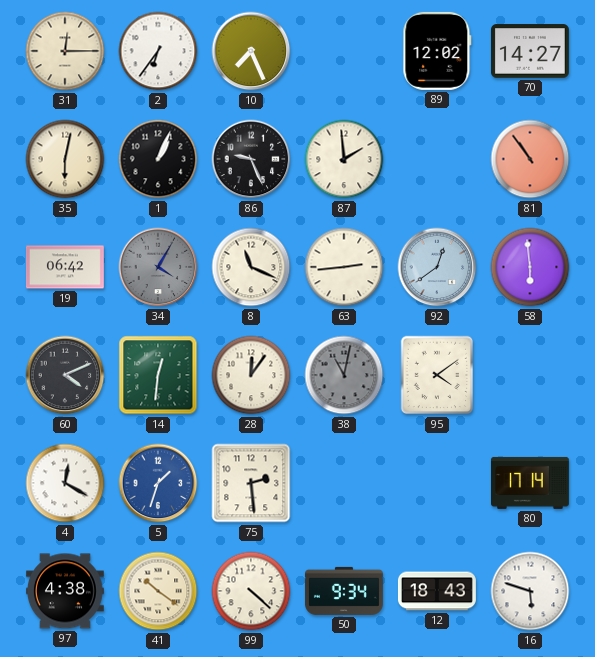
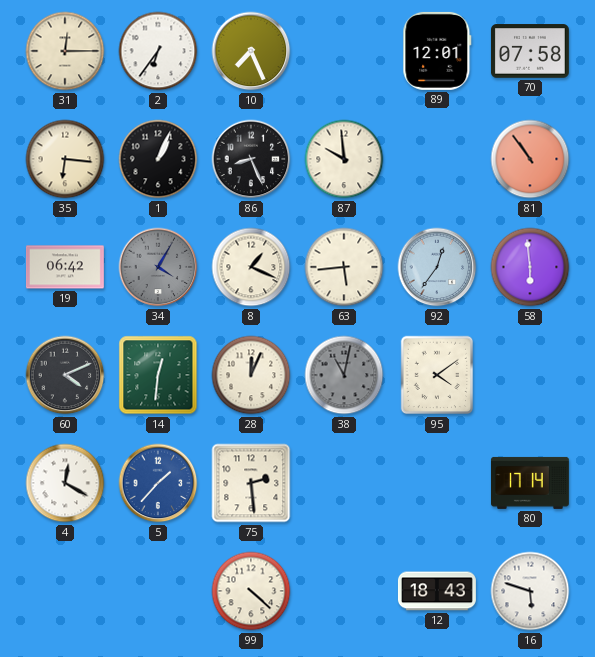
89: 12:02 -> 12:01 (437, 51)
70: 14:27 -> 07:58 (530, 51)
35: 6:02 -> 6:16 (65, 159)
86: 9:26 -> 8:26 (251, 159)
87: 1:59 -> 9:59 (344, 159)
8: 11:19 -> 1:19 (251, 267)
63: 2:44 -> 5:44 (344, 267)
92: 12:39 -> 12:36 (437, 267)
28: 12:06 -> 12:04 (251, 375)
5: 1:33 -> 1:37 (158, 483)
97: 4:38 -> none (65, 591)
41: 10:21 -> none (158, 591)
50: 9:34 -> none (344, 591)
